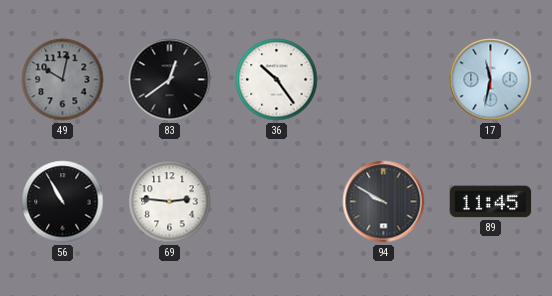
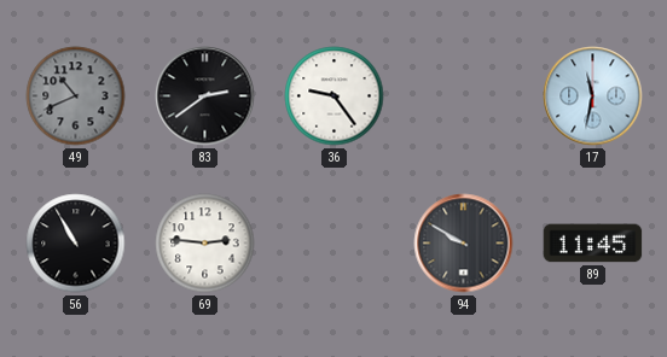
49: 10:02 -> 10:41 (76, 96)
83: 12:39 -> 2:39 (205, 96)
36: 10:24 -> 9:24 (335, 96)
